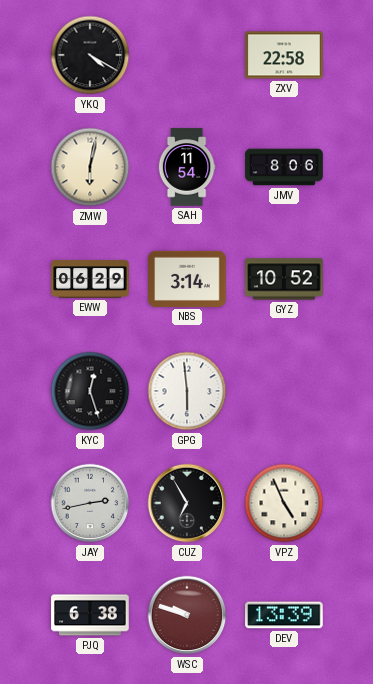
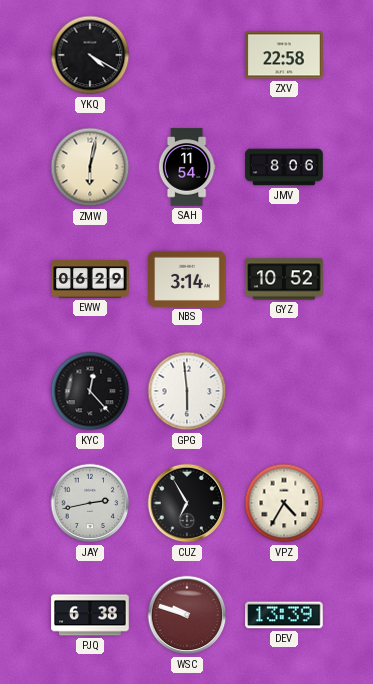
KYC: 12:27 -> 12:23 (90, 391)
VPZ: 4:56 -> 4:35 (284, 503)
